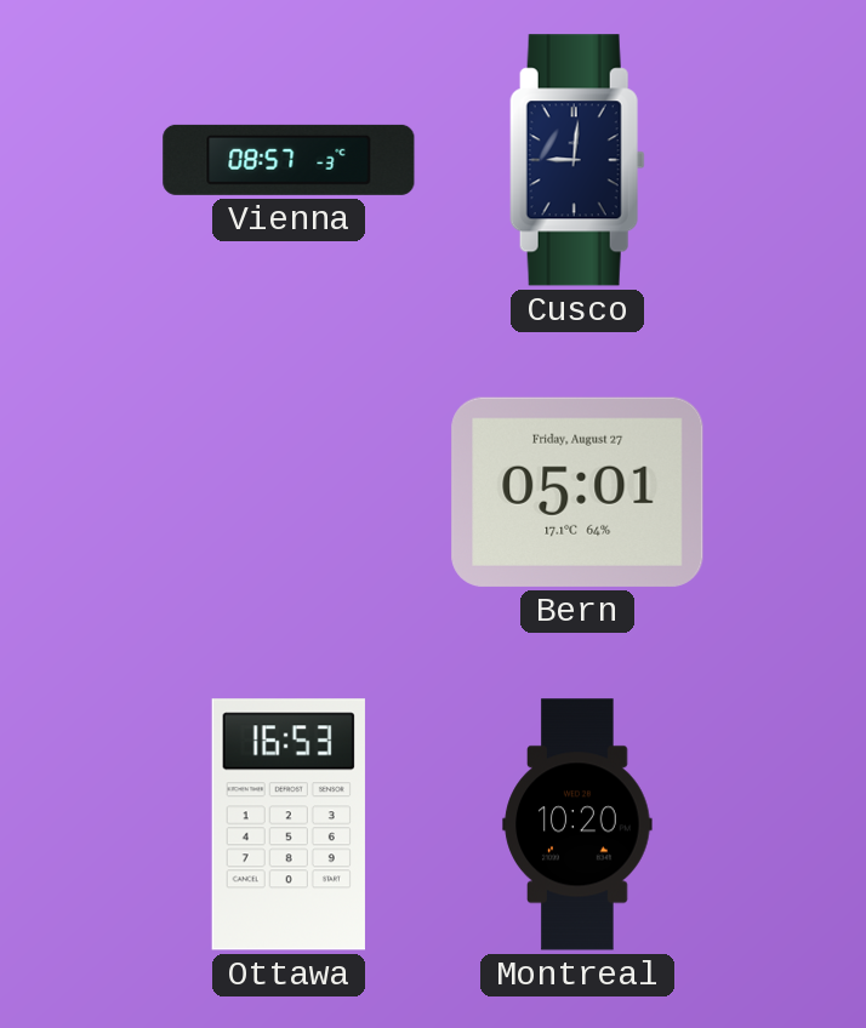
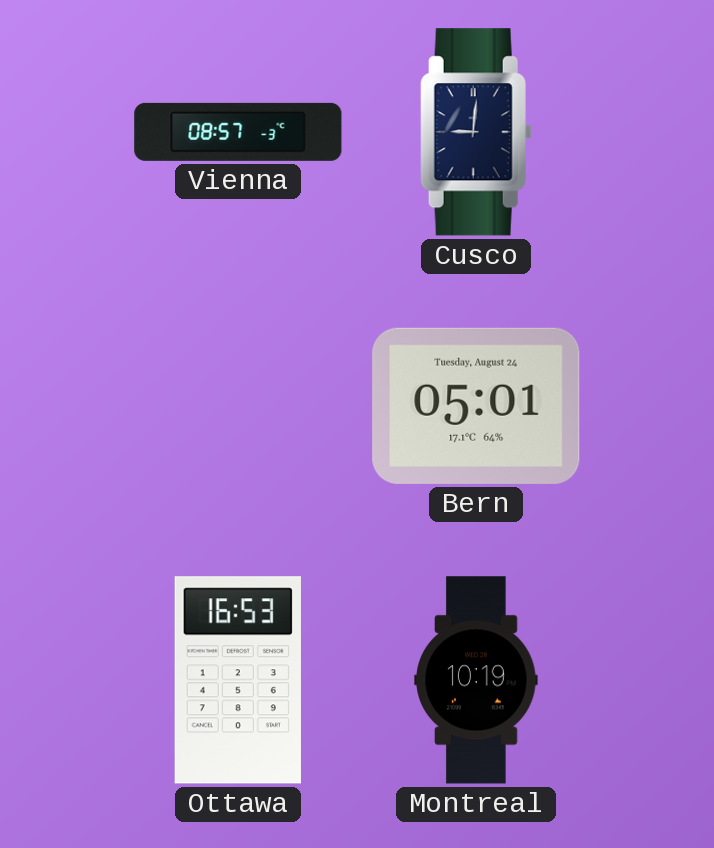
Bern date: Friday, August 27 -> Tuesday, August 24 (476, 406)
Montreal: 10:20 -> 10:19 (476, 680)
